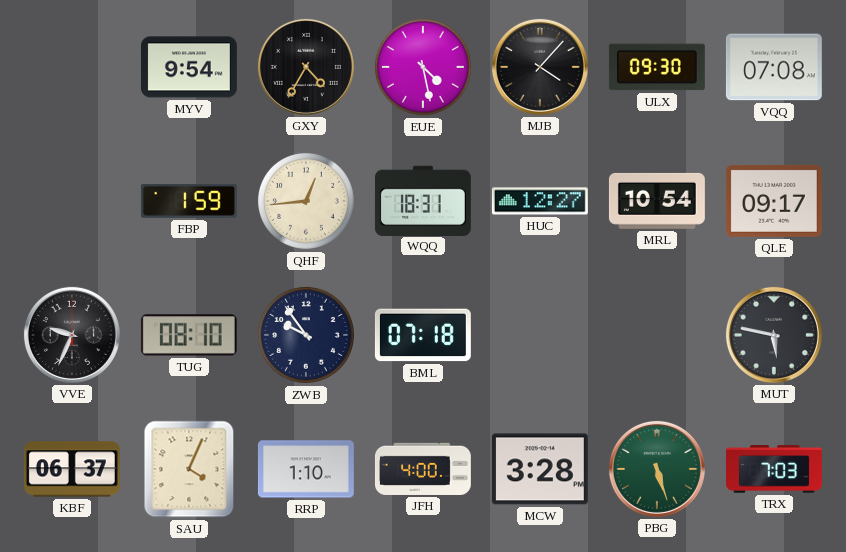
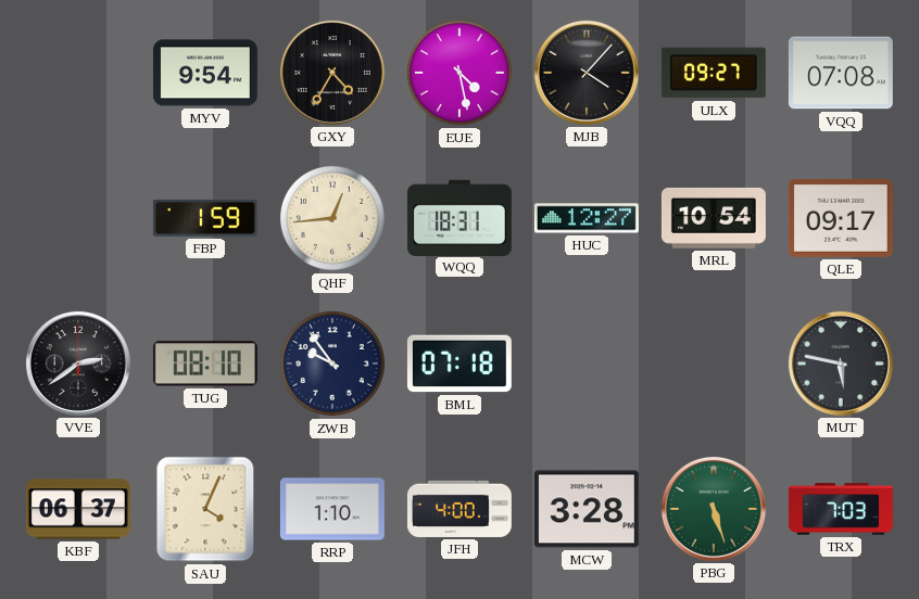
ULX: 09:30 -> 09:27 (714, 73)
VVE: 9:34 -> 2:39 (78, 364)
